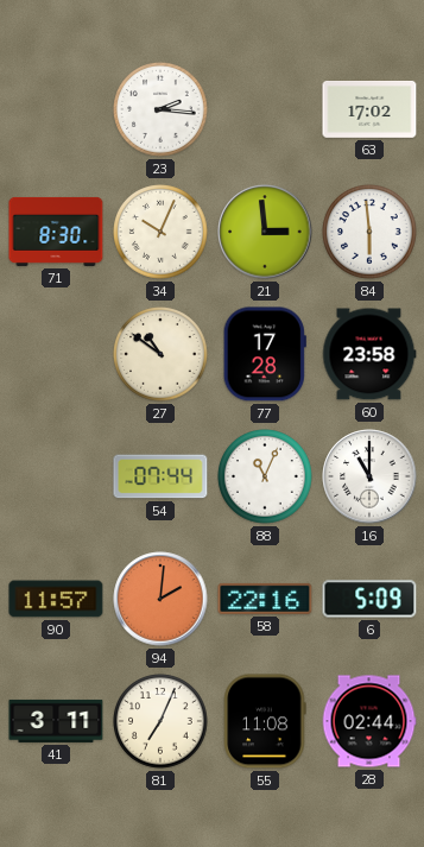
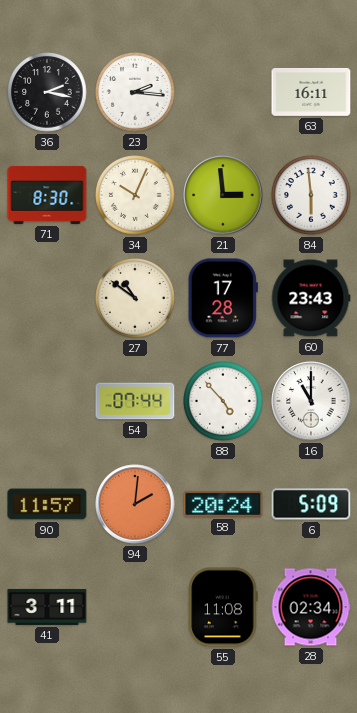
36: none -> 2:17 (47, 92)
63: 17:02 -> 16:11 (311, 93)
60: 23:58 -> 23:43 (311, 298)
88: 11:04 -> 4:53 (223, 401)
58: 22:16 -> 20:24 (223, 504)
81: 7:04 -> none (160, 721)
28: 02:44 -> 02:34 (311, 607)
